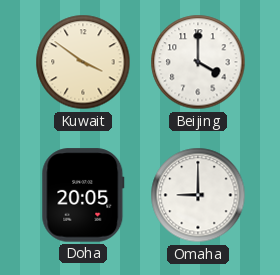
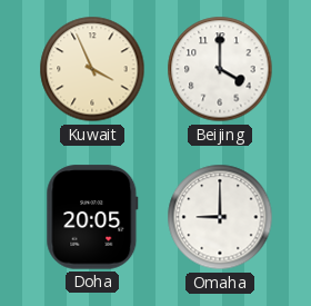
Kuwait: 3:51 -> 3:56 (92, 69)
